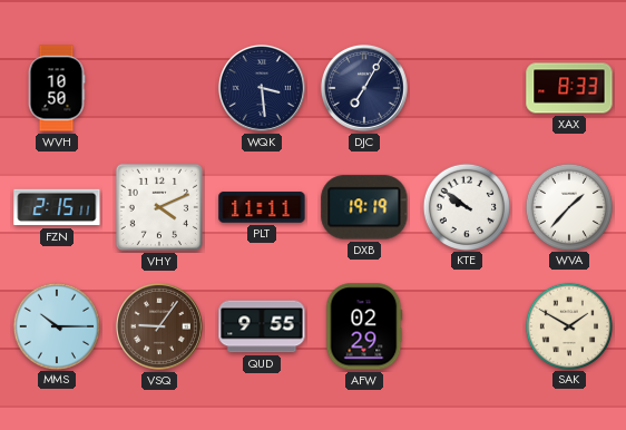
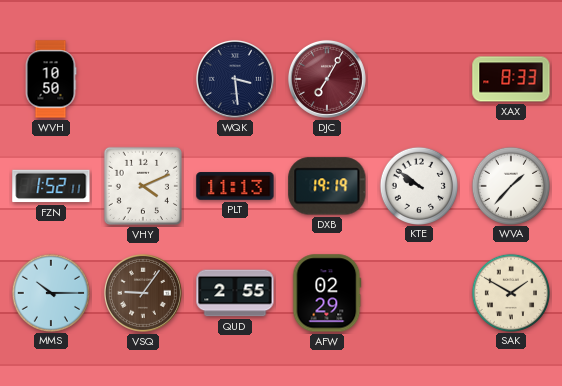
DJC dial: navy -> burgundy (327, 79)
FZN: 2:15 -> 1:52 (51, 186)
PLT: 11:11 -> 11:13 (235, 186)
QUD: 9:55 -> 2:55 (235, 293)
